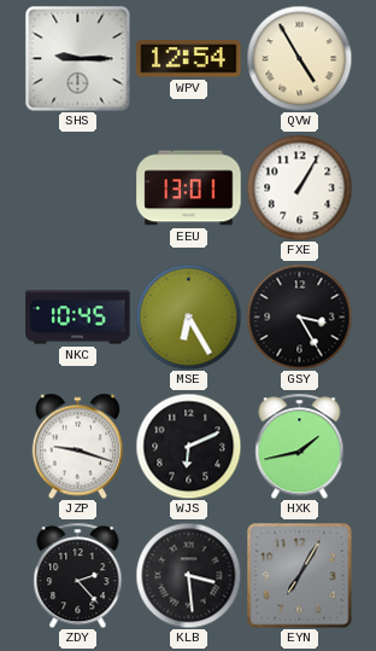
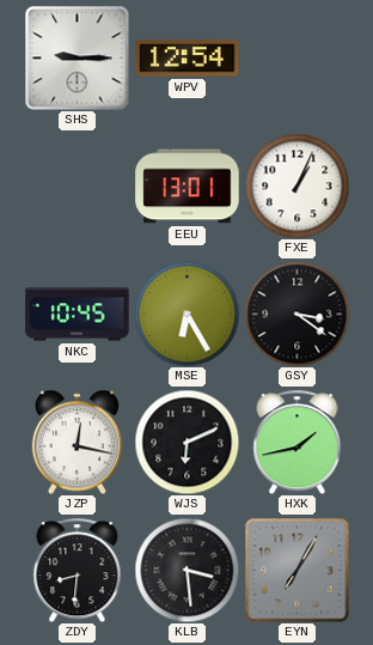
QVW: 4:55 -> none (299, 58)
FXE: 1:05 -> 1:04 (296, 185)
GSY: 3:25 -> 3:21 (296, 314)
JZP: 9:18 -> 12:17 (77, 442)
ZDY: 2:23 -> 8:31 (78, 570)
